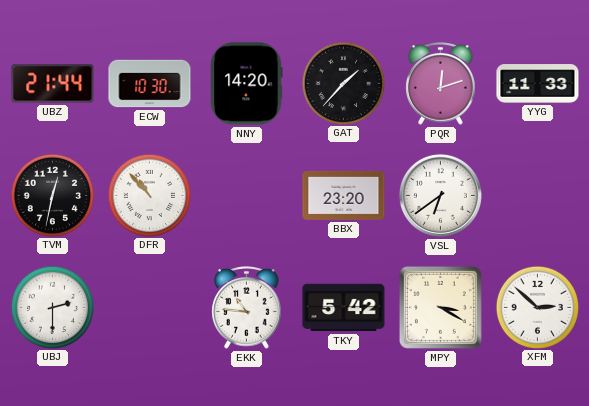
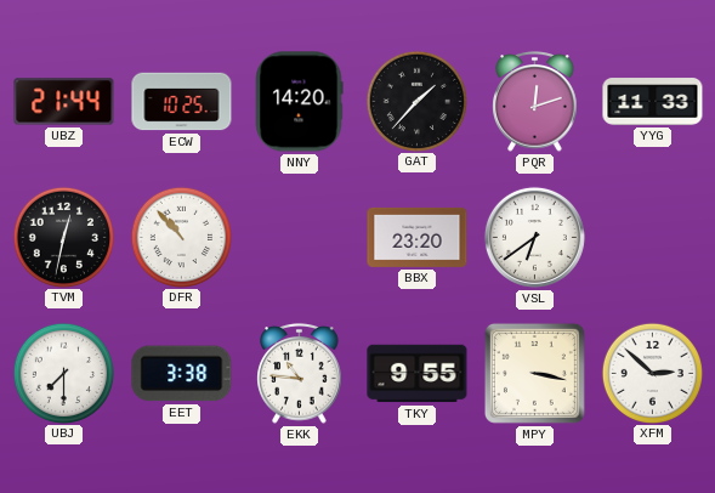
ECW: 10:30 -> 10:25 (182, 102)
UBJ: 2:30 -> 7:30 (63, 373)
EET: none -> 3:38 (182, 374)
TKY: 5:42 -> 9:55 (418, 374)
MPY: 3:20 -> 3:17 (534, 373)
